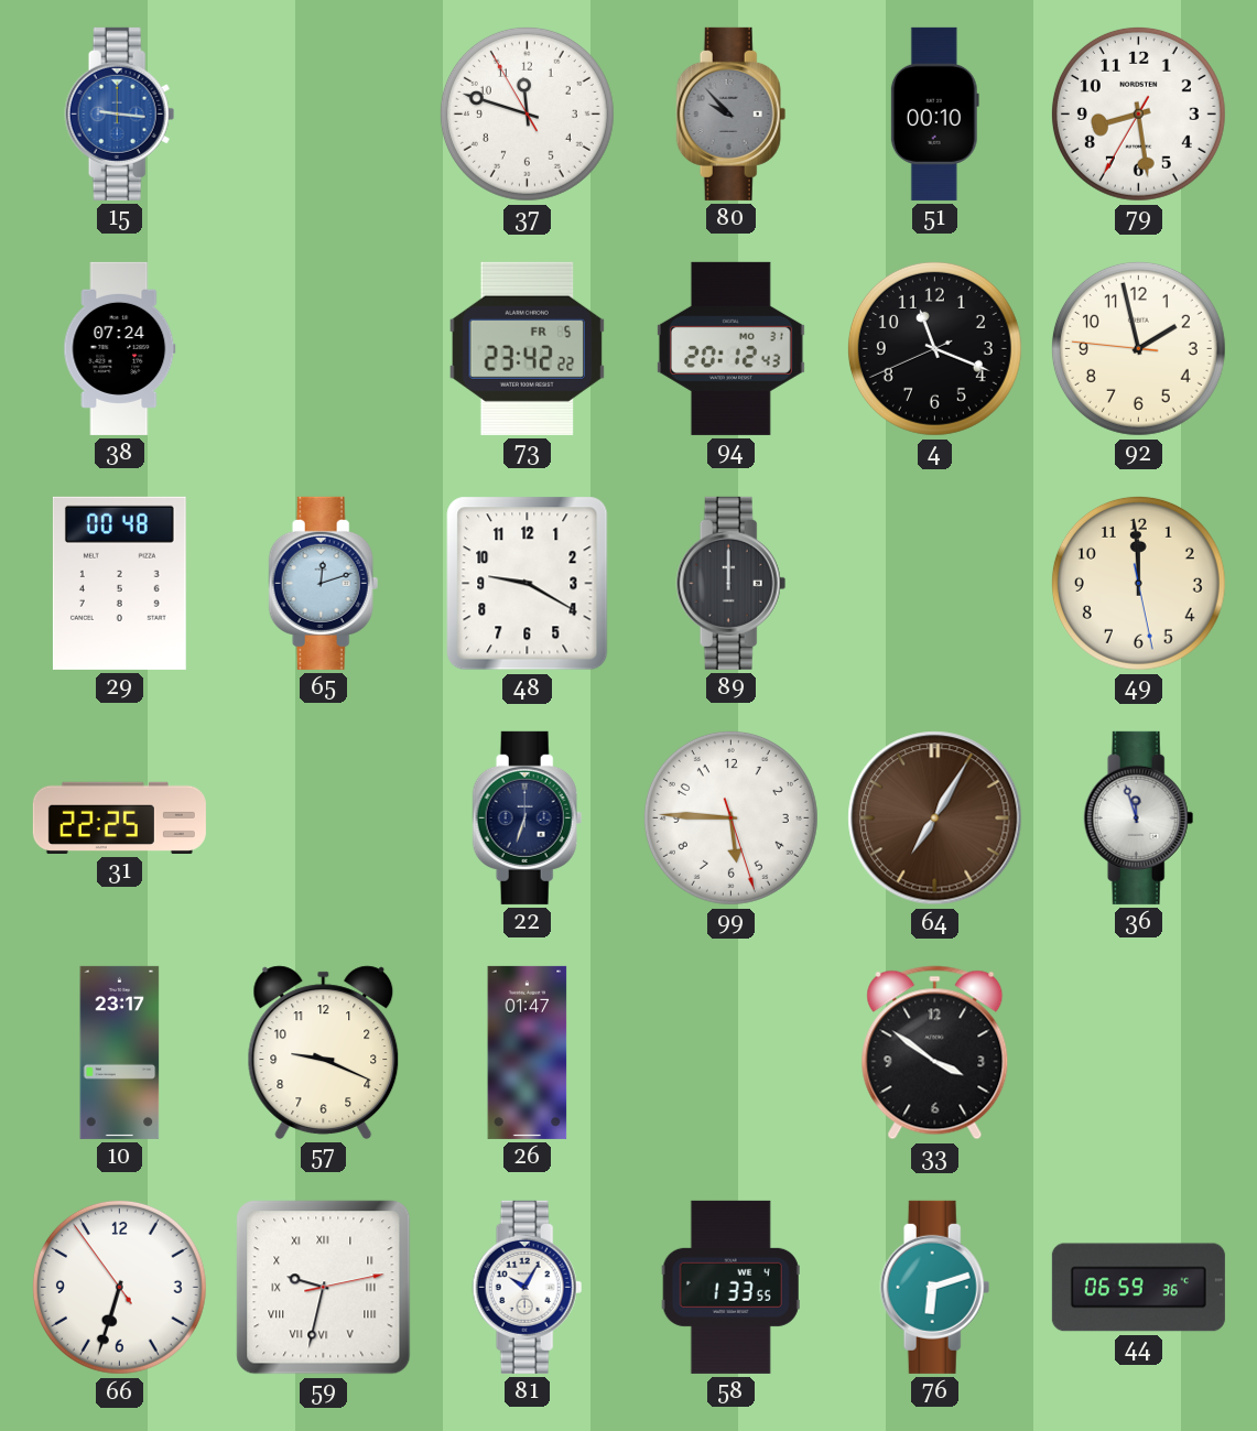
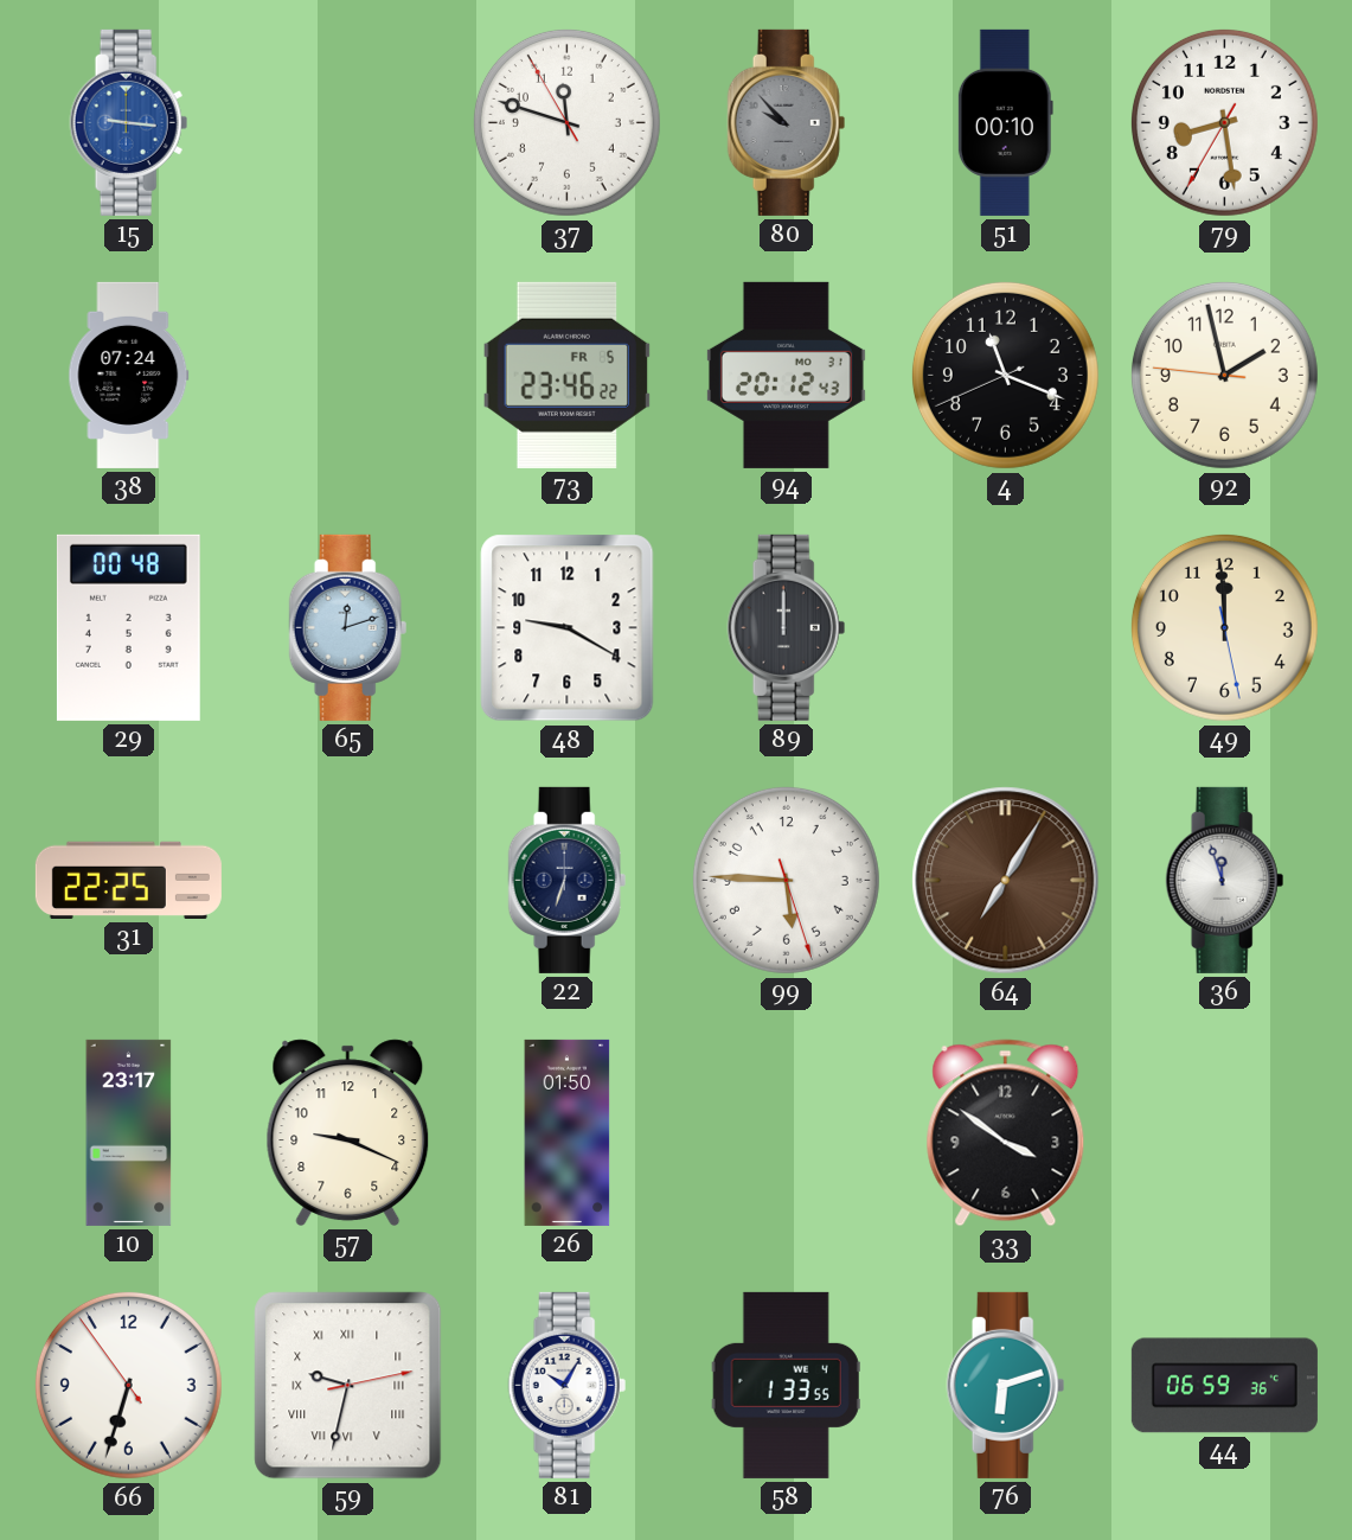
73: 23:42 -> 23:46 (566, 375)
26: 01:47 -> 01:50 (568, 1132)
